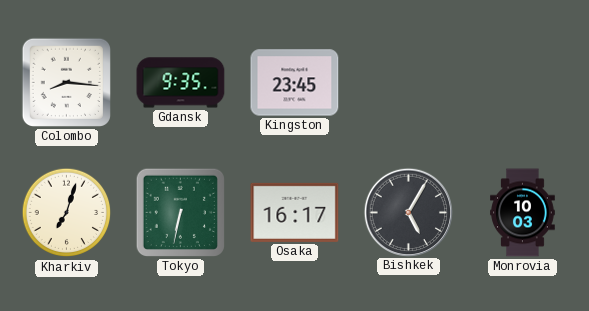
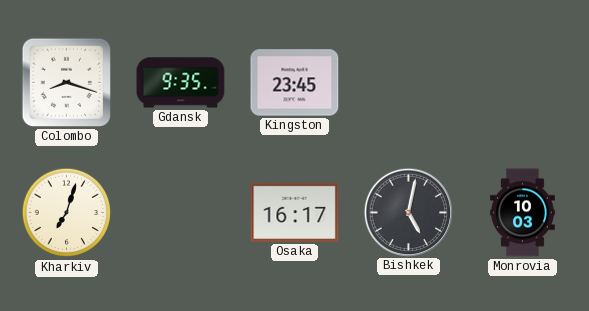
Colombo: 8:16 -> 8:18 (66, 82)
Tokyo: 6:32 -> none (180, 212)
Bishkek: 5:05 -> 5:02 (408, 212)
